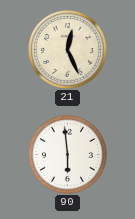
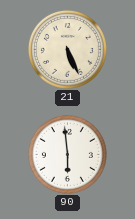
21: 12:26 -> 5:26 (67, 49)
